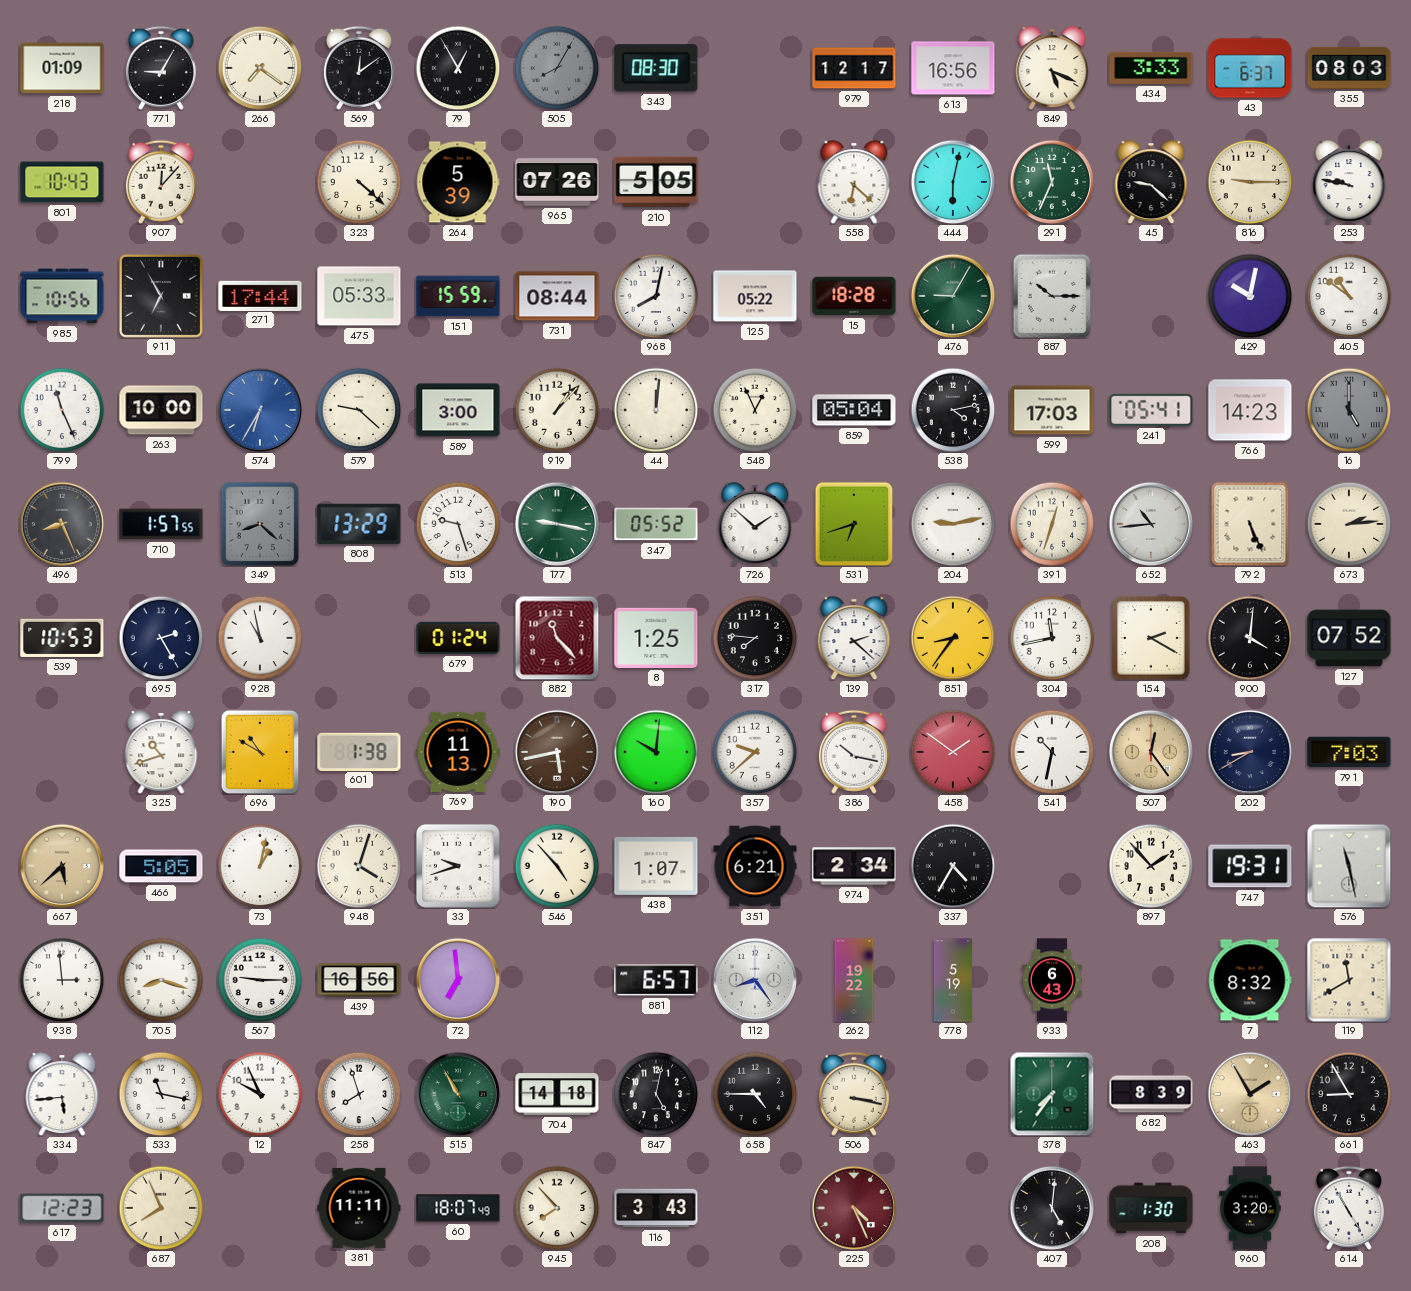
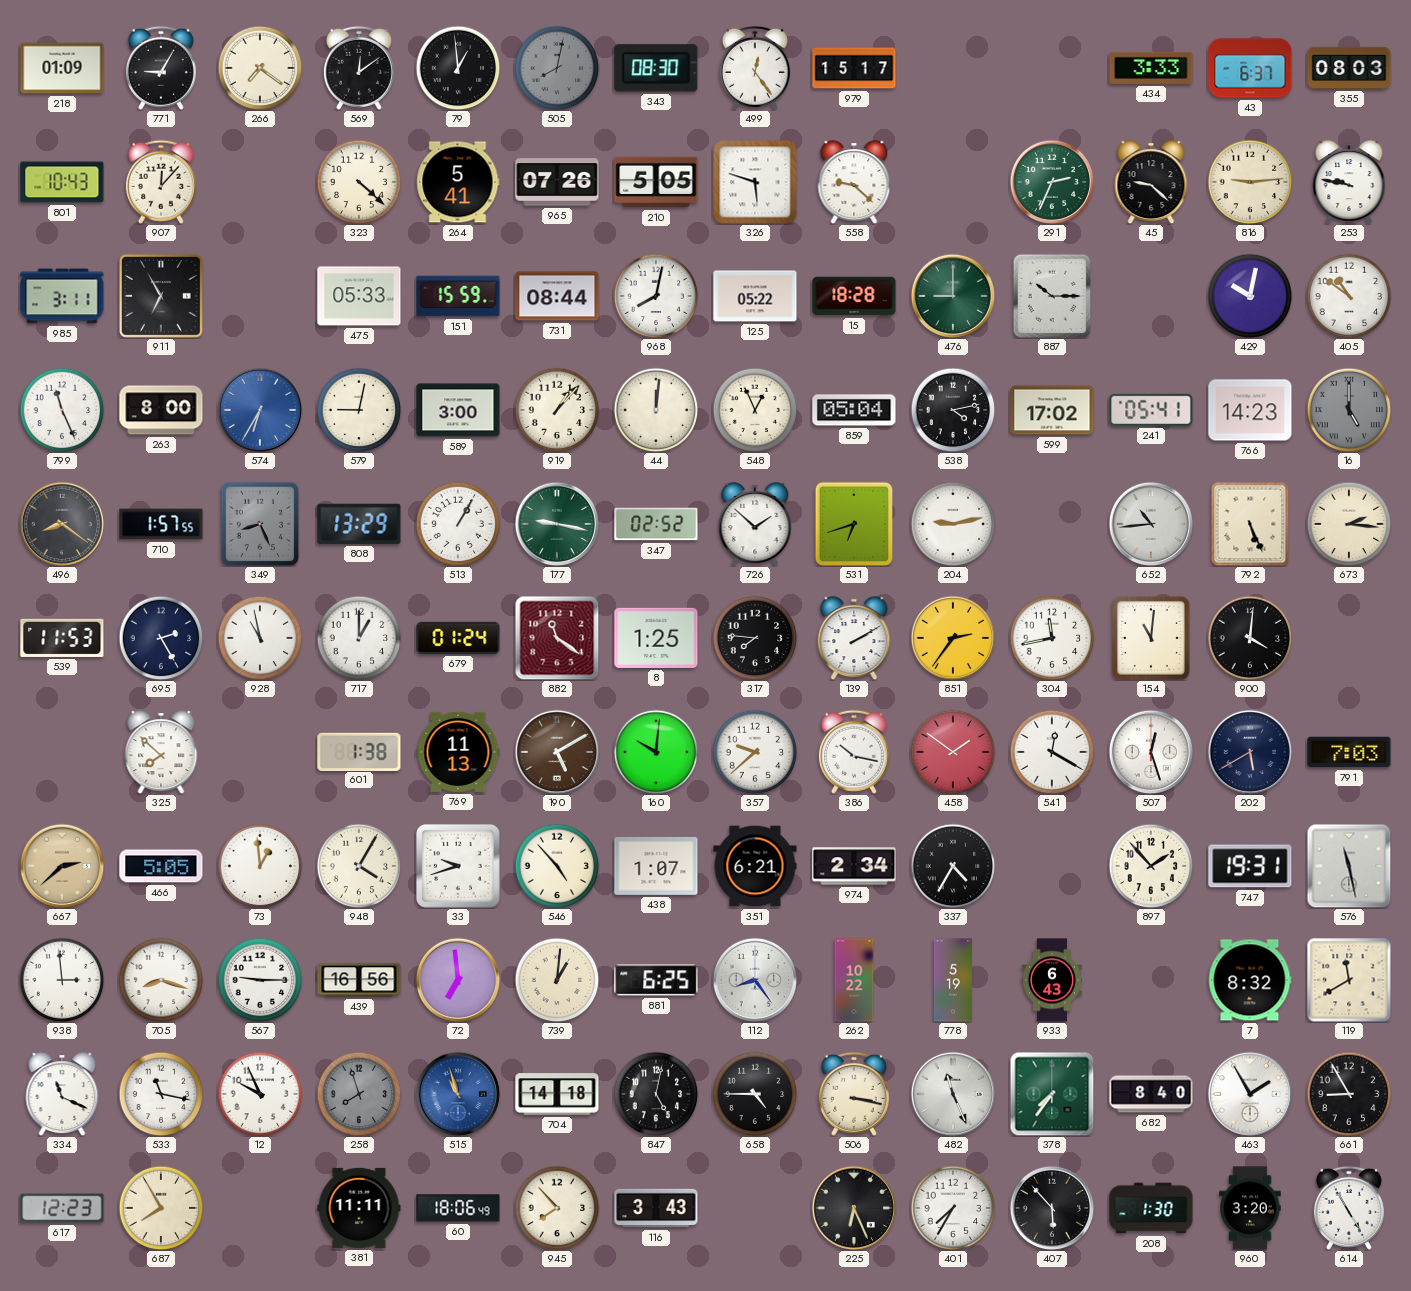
79: 12:55 -> 12:59 (458, 68)
505: 8:05 -> 8:02 (557, 68)
499: none -> 12:24 (755, 68)
979: 12:17 -> 15:17 (854, 68)
613: 16:56 -> none (953, 68)
849: 5:19 -> none (1052, 68)
264: 5:39 -> 5:41 (458, 182)
326: none -> 5:48 (755, 182)
558: 6:22 -> 9:22 (854, 182)
444: 6:02 -> none (953, 182)
291: 11:34 -> 2:34 (1052, 182)
816: 9:15 -> 9:14 (1250, 182)
985: 10:56 -> 3:11 (62, 296)
271: 17:44 -> none (260, 295)
476: 9:05 -> 9:00 (953, 296)
263: 10:00 -> 8:00 (161, 410)
579: 9:22 -> 9:02 (359, 410)
599: 17:03 -> 17:02 (1052, 410)
496: 8:26 -> 8:21 (62, 524)
349: 8:22 -> 8:26 (260, 524)
513: 9:27 -> 1:05 (458, 524)
347: 05:52 -> 02:52 (656, 524)
391: 12:33 -> none (1052, 524)
673: 2:14 -> 2:16 (1349, 524)
539: 10:53 -> 11:53 (62, 638)
717: none -> 1:00 (359, 638)
882: 11:23 -> 11:21 (557, 638)
139: 2:22 -> 2:10 (854, 638)
851: 8:36 -> 2:36 (953, 638)
154: 2:20 -> 11:01 (1151, 638)
127: 07:52 -> none (1349, 638)
325: 10:42 -> 7:52 (161, 752)
696: 10:50 -> none (260, 752)
190: 5:43 -> 5:10 (557, 752)
541: 10:32 -> 12:20 (1052, 752)
507: 12:24 -> 12:27 (1151, 752)
507 dial: champagne -> white (1151, 752)
202: 8:40 -> 5:40 (1250, 752)
667: 5:38 -> 2:38 (62, 866)
73: 1:02 -> 12:59 (260, 866)
948: 4:03 -> 4:05 (359, 866)
739: none -> 1:01 (557, 980)
881: 6:57 -> 6:25 (656, 980)
262: 19:22 -> 10:22 (854, 980)
334: 5:44 -> 11:19 (62, 1094)
258 dial: white -> grey (359, 1094)
515: 10:55 -> 10:57 (458, 1094)
515 dial: green -> blue (458, 1094)
482: none -> 11:26 (953, 1094)
682: 8:39 -> 8:40 (1151, 1094)
463 dial: champagne -> white (1250, 1094)
687: 7:56 -> 7:55 (161, 1208)
60: 18:07 -> 18:06 (458, 1208)
225: 4:26 -> 6:26 (854, 1208)
225 dial: burgundy -> black (854, 1208)
401: none -> 7:35 (953, 1208)
407: 5:01 -> 5:53 (1052, 1208)
